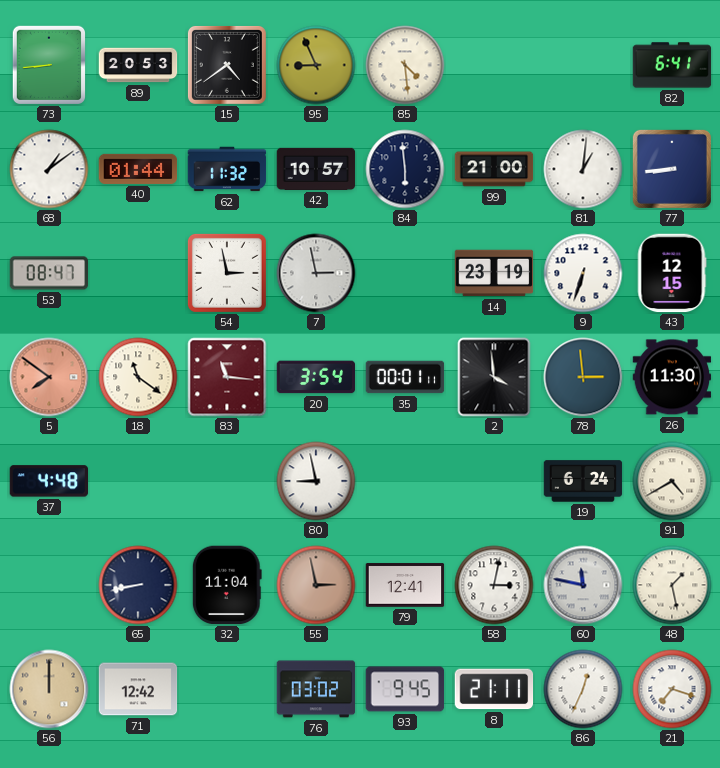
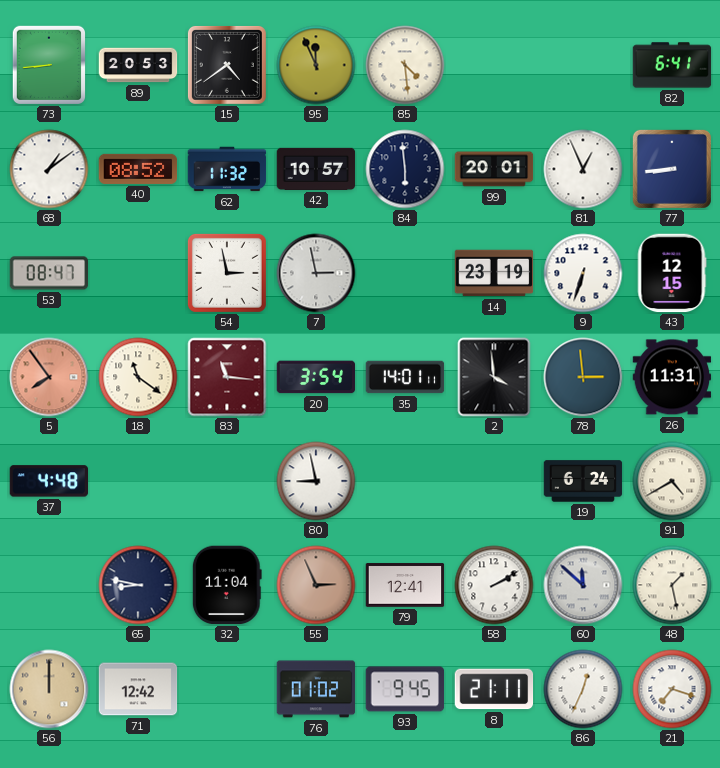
95: 8:56 -> 11:56 (316, 65)
40: 01:44 -> 08:52 (138, 169)
99: 21:00 -> 20:01 (494, 169)
81: 1:01 -> 12:56 (583, 169)
5: 7:51 -> 7:54 (49, 377)
35: 00:01 -> 14:01 (405, 377)
26: 11:30 -> 11:31 (672, 377)
65: 8:43 -> 8:47 (138, 585)
55: 2:58 -> 2:56 (316, 585)
58: 3:02 -> 2:10 (494, 585)
60: 11:47 -> 11:52 (583, 585)
76: 03:02 -> 01:02 (316, 689)
